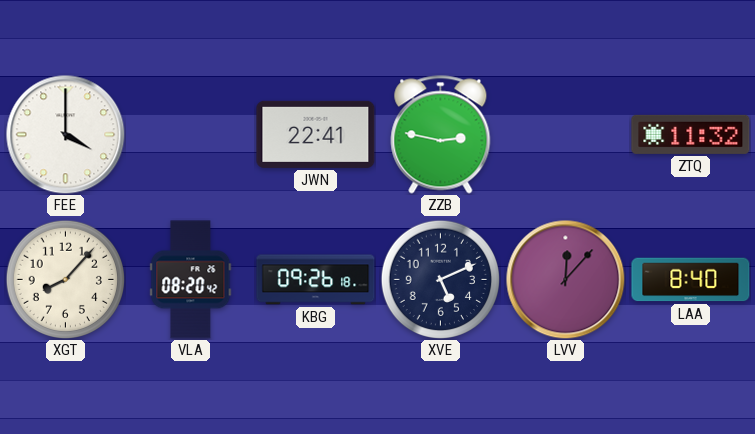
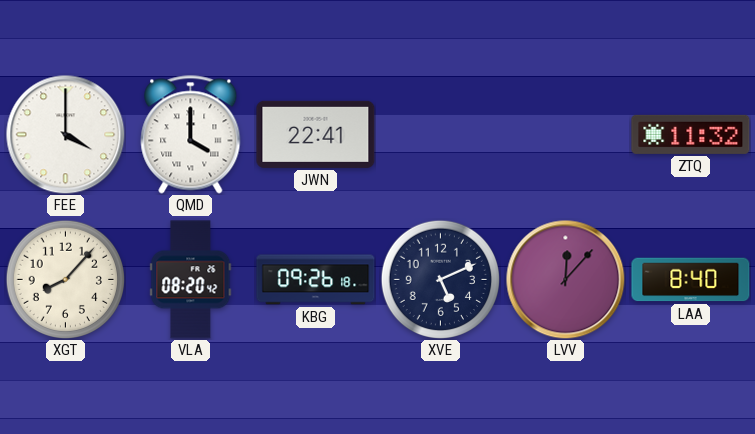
QMD: none -> 4:00 (191, 135)
ZZB: 2:47 -> none (441, 135)
